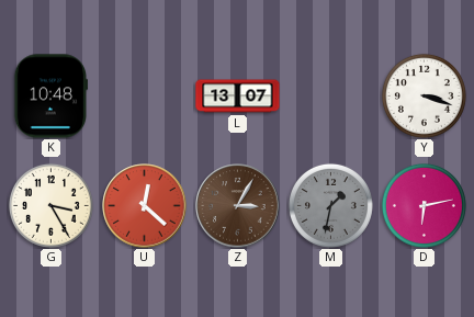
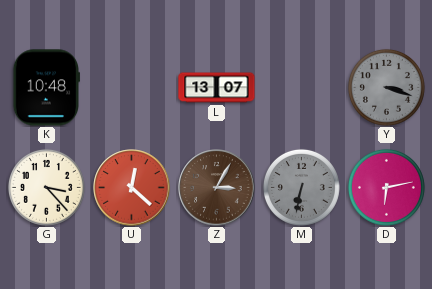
Y dial: white -> grey (386, 87)
G: 3:25 -> 3:23 (46, 187)
M: 1:32 -> 6:32 (301, 187)
